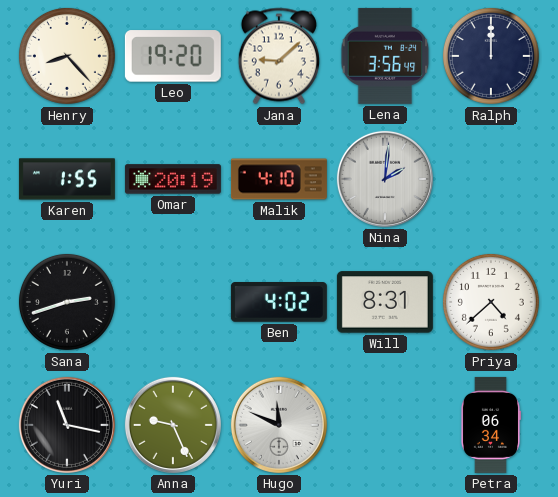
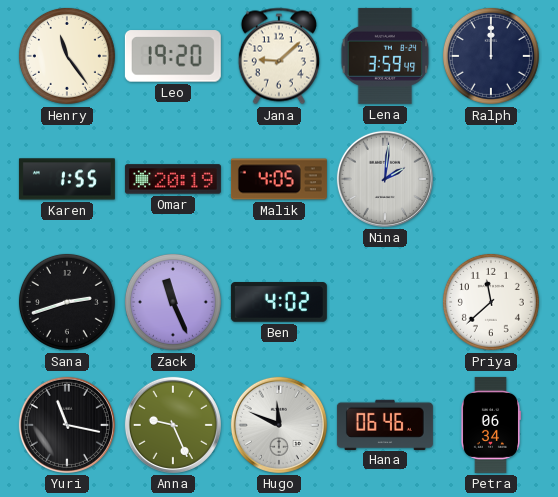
Henry: 8:23 -> 11:24 (67, 56)
Lena: 3:56 -> 3:59 (385, 56)
Malik: 4:10 -> 4:05 (279, 179)
Zack: none -> 11:26 (173, 302)
Will: 8:31 -> none (385, 302)
Priya: 4:38 -> 11:38 (491, 302)
Hana: none -> 06:46 (385, 424)
